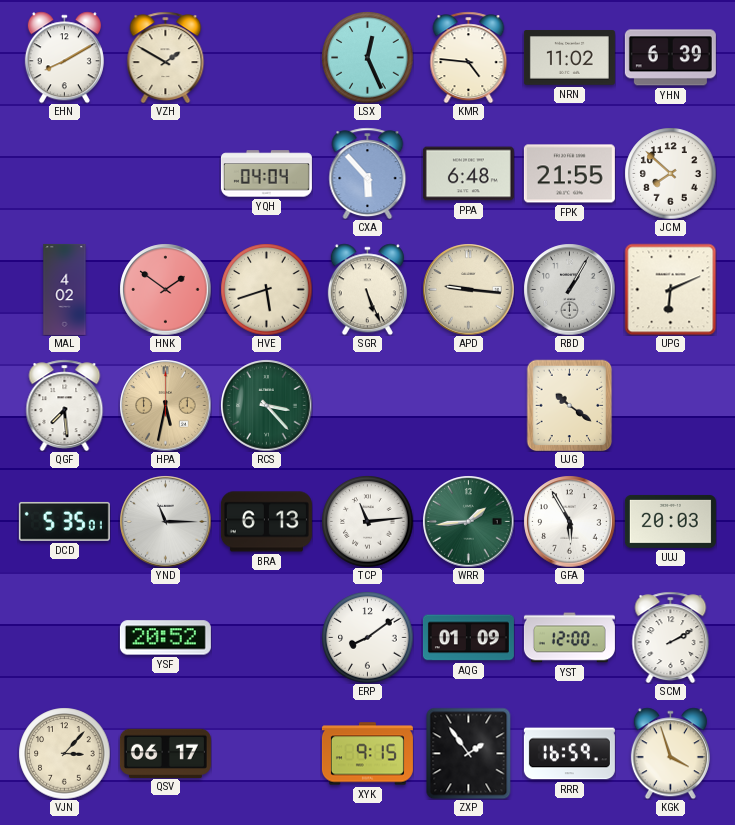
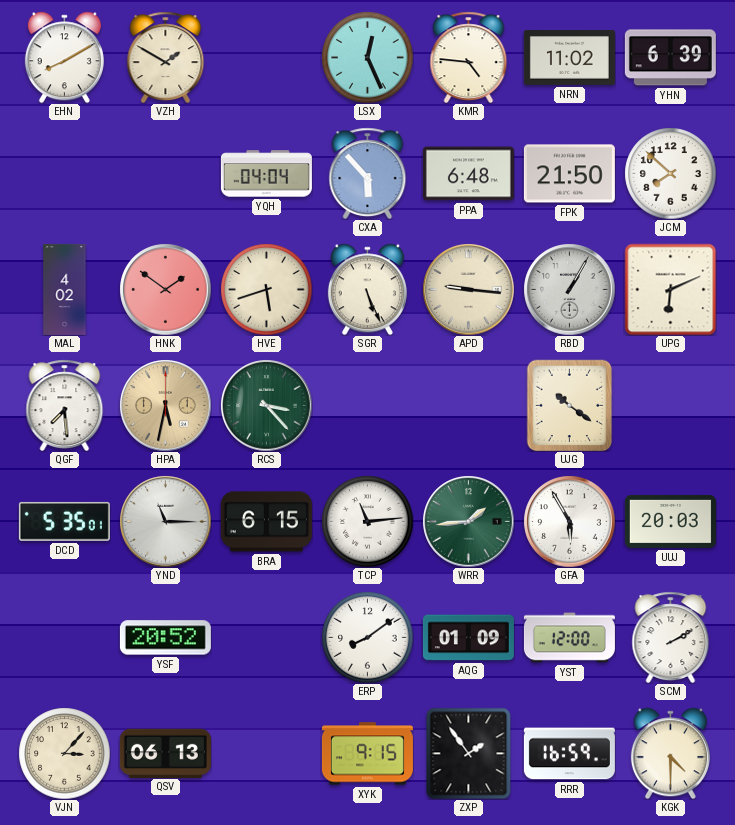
FPK: 21:55 -> 21:50 (569, 174)
BRA: 6:13 -> 6:15 (266, 522)
QSV: 06:17 -> 06:13 (165, 753)
KGK: 3:57 -> 4:30 (670, 753)
